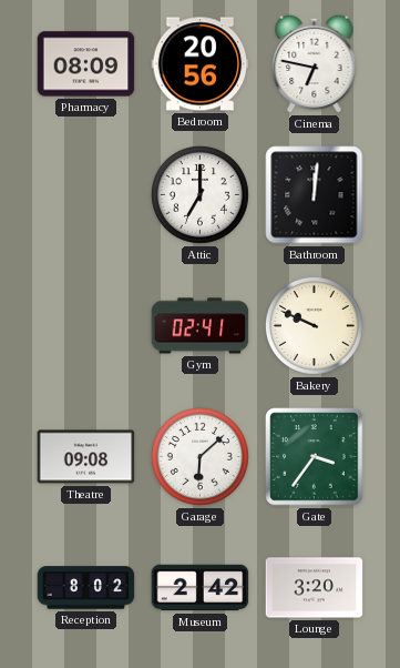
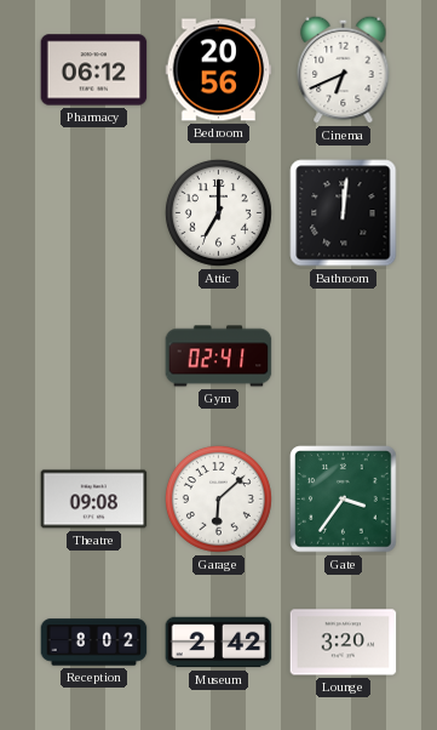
Pharmacy: 08:09 -> 06:12 (94, 70)
Cinema: 6:47 -> 6:41 (344, 69)
Bakery: 9:49 -> none (314, 325)
